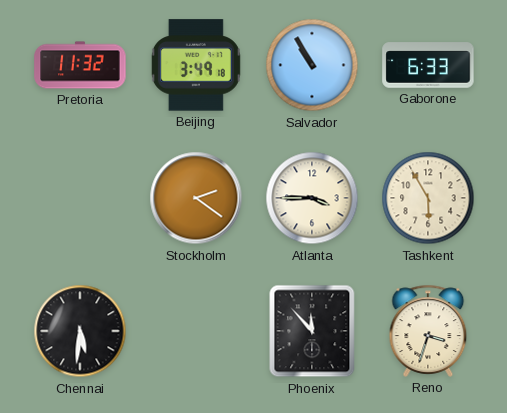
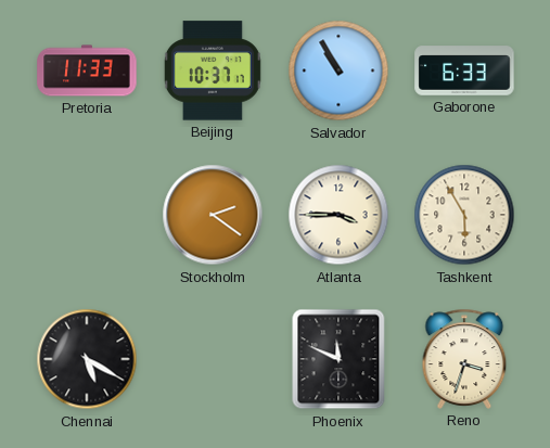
Pretoria: 11:32 -> 11:33 (87, 71)
Beijing: 3:49 -> 10:37 (213, 71)
Chennai: 5:31 -> 5:20 (87, 359)
Phoenix: 11:53 -> 11:49 (338, 359)
